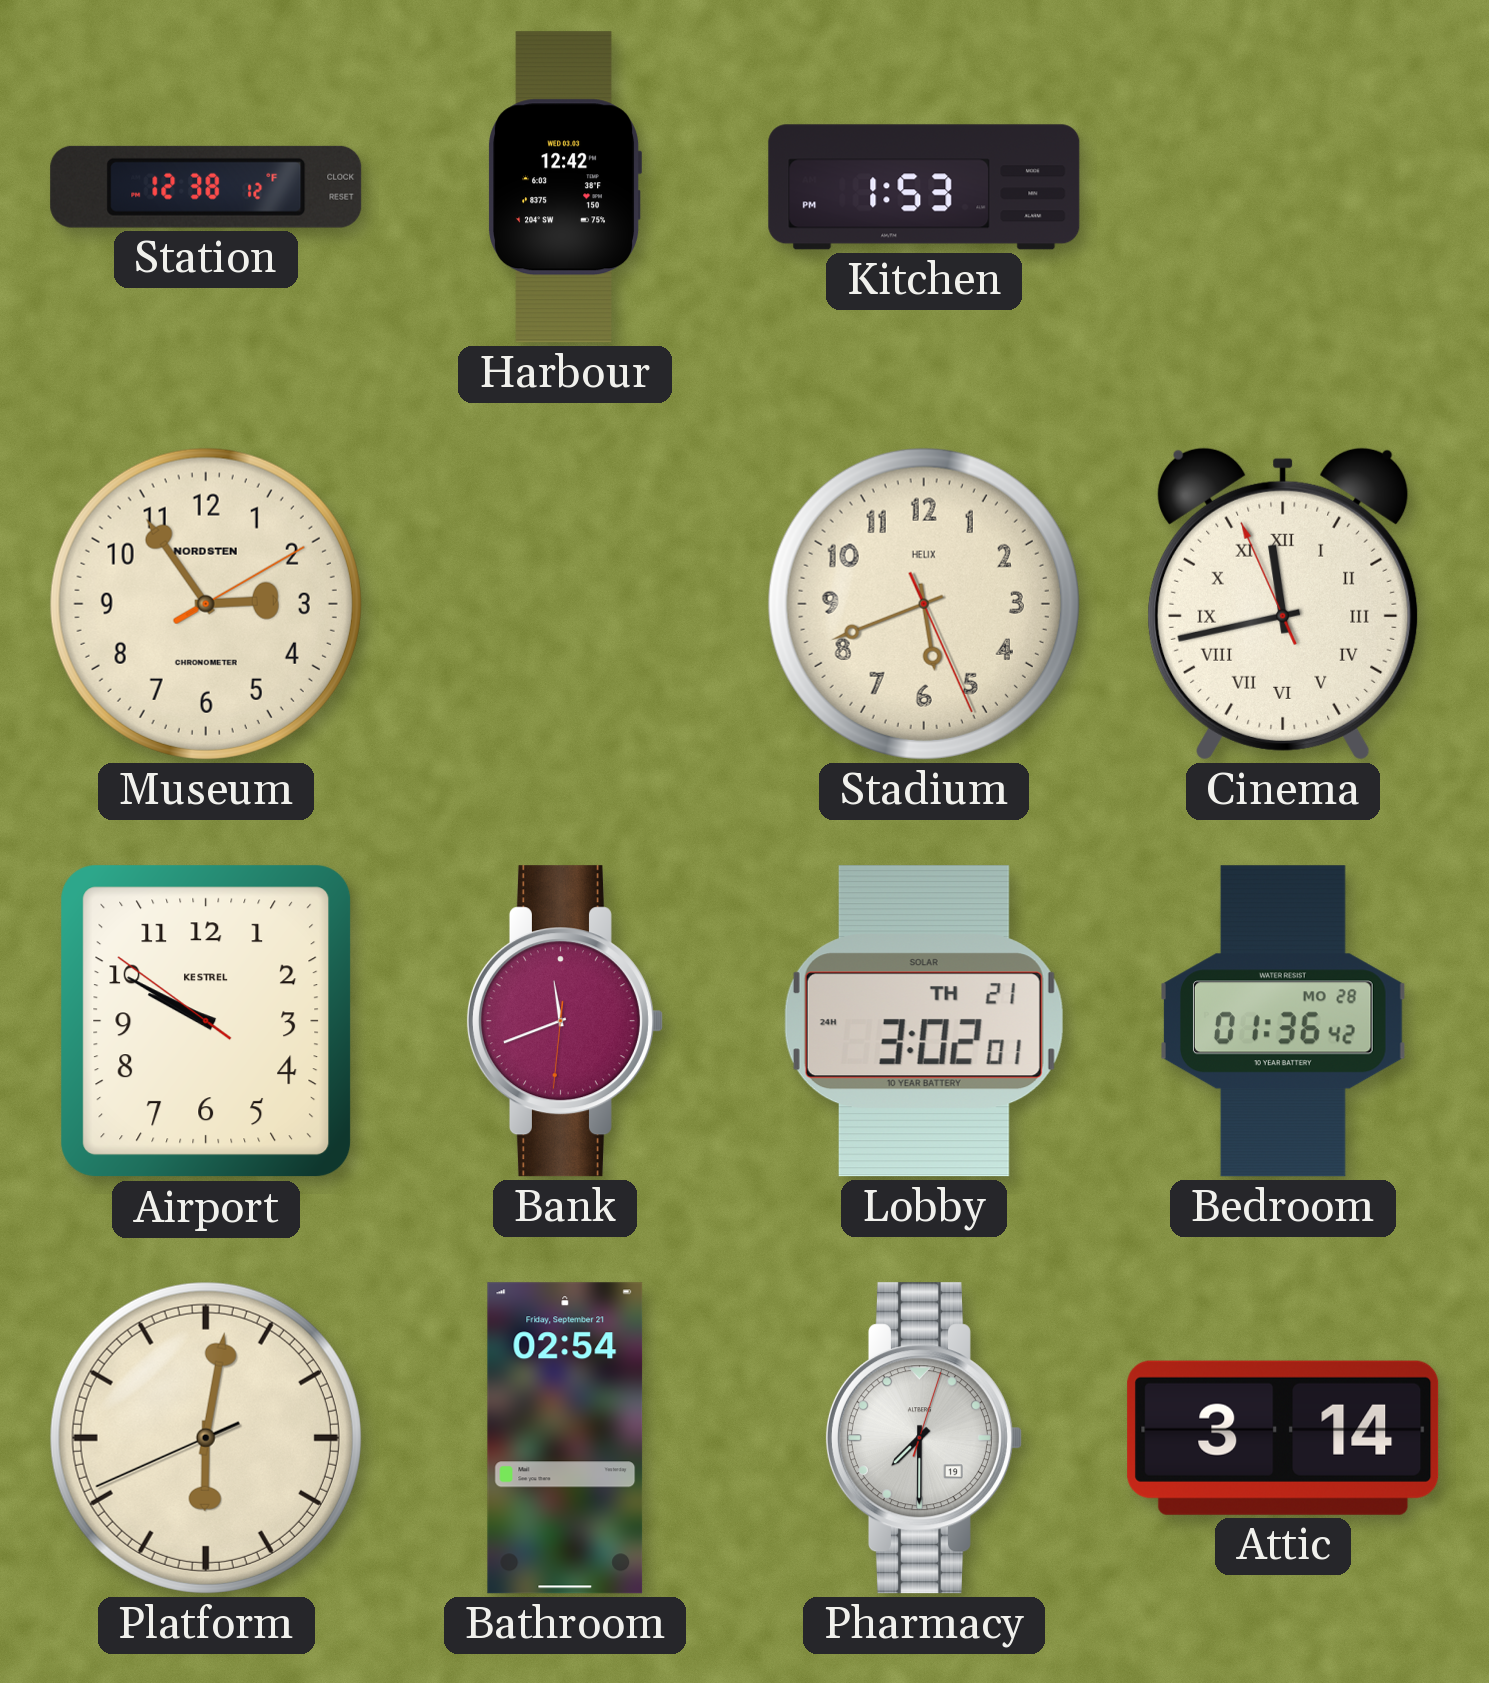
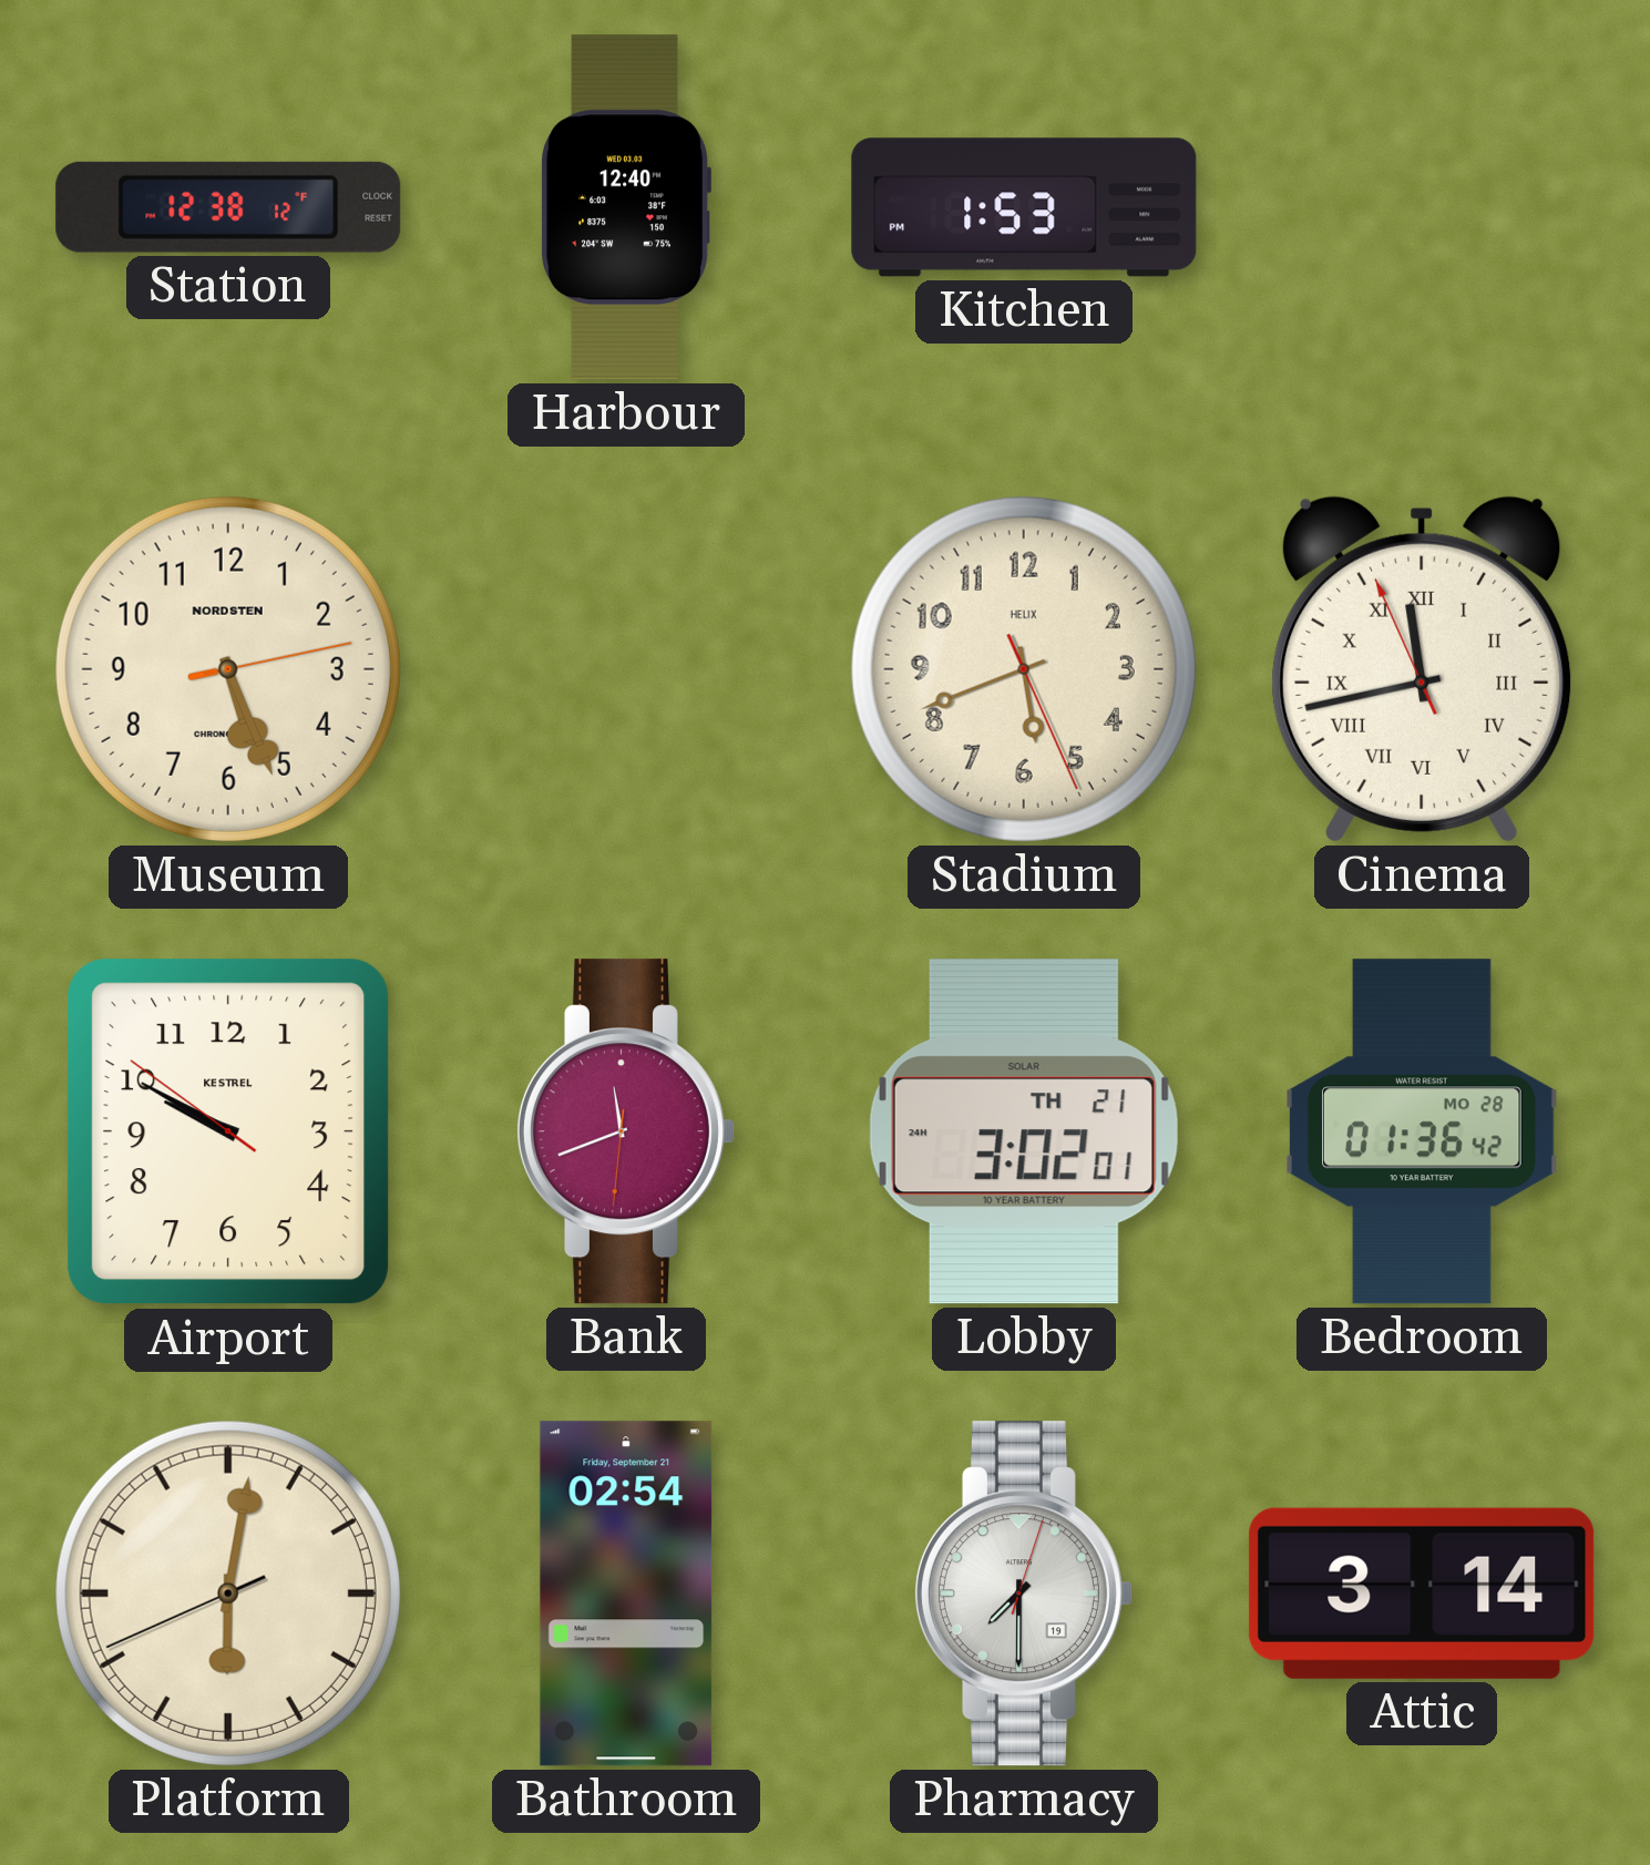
Harbour: 12:42 -> 12:40 (625, 207)
Museum: 2:54 -> 5:26 (228, 669)
